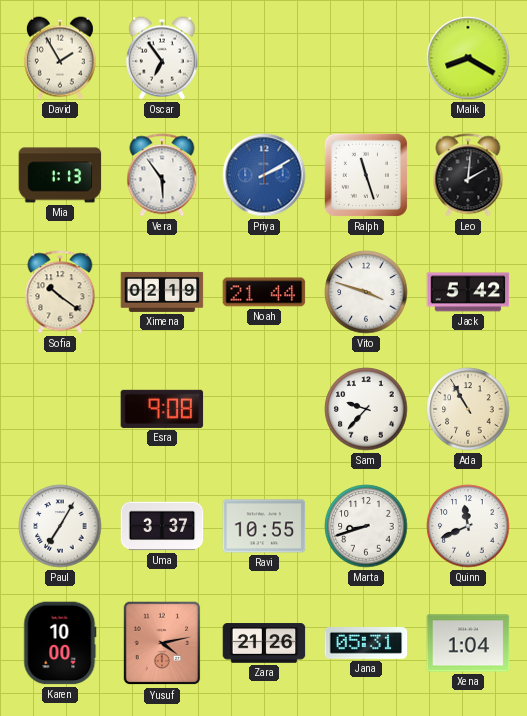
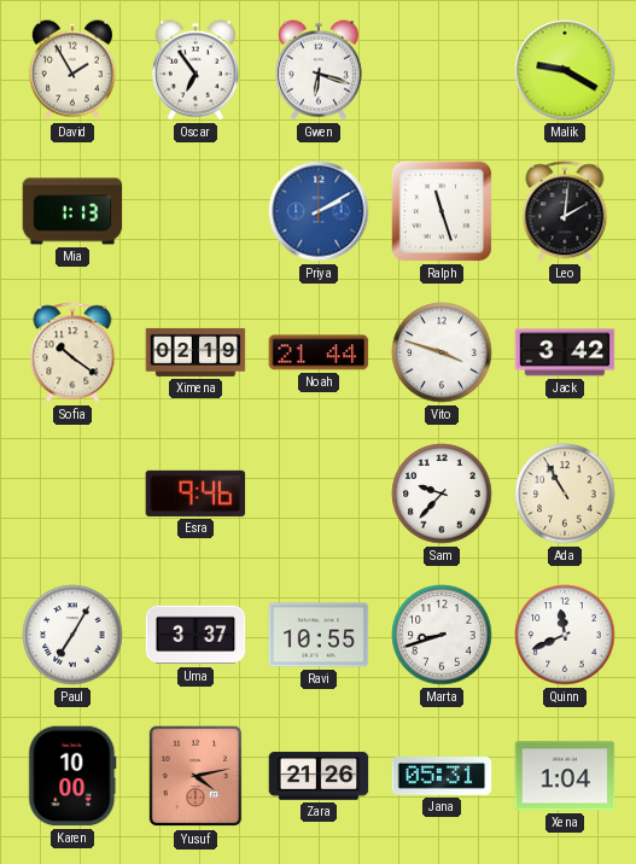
Gwen: none -> 6:18 (319, 70)
Malik: 8:20 -> 9:20 (565, 70)
Vera: 5:54 -> none (162, 175)
Jack: 5:42 -> 3:42 (565, 352)
Esra: 9:08 -> 9:46 (196, 494)
